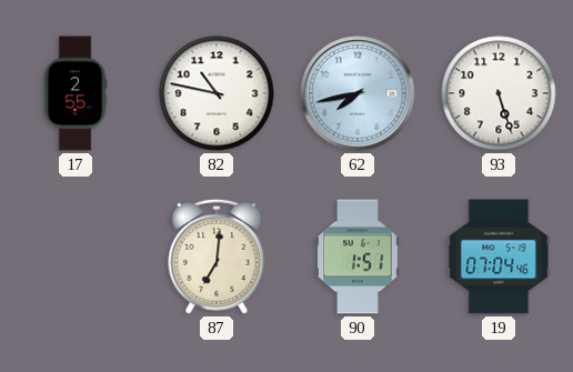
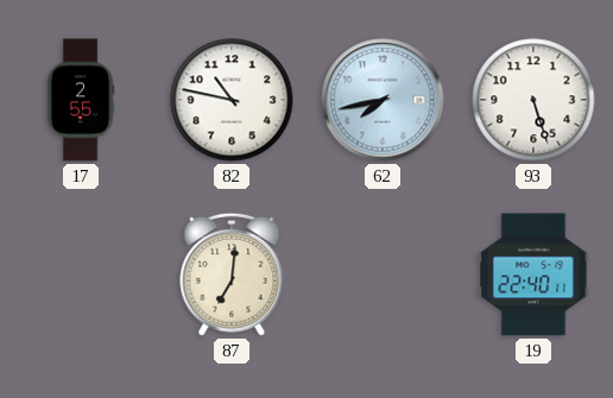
90: 1:51 -> none (358, 257)
19: 07:04 -> 22:40 (533, 274)
